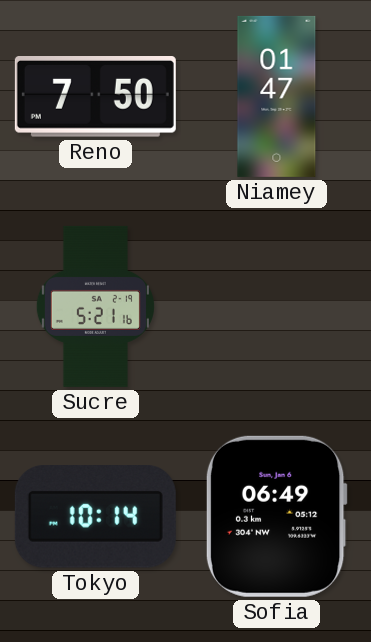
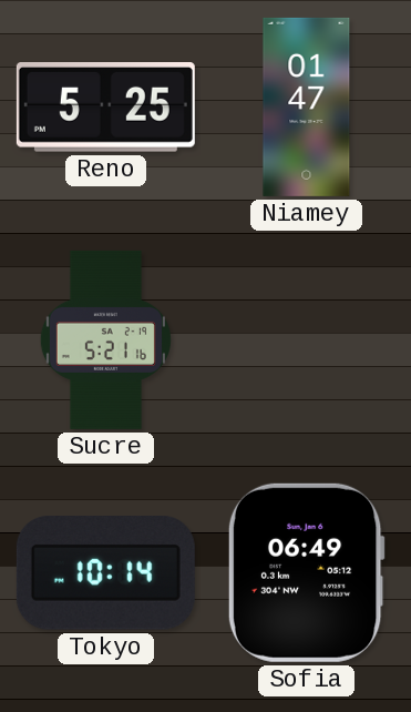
Reno: 7:50 -> 5:25 (105, 108)
